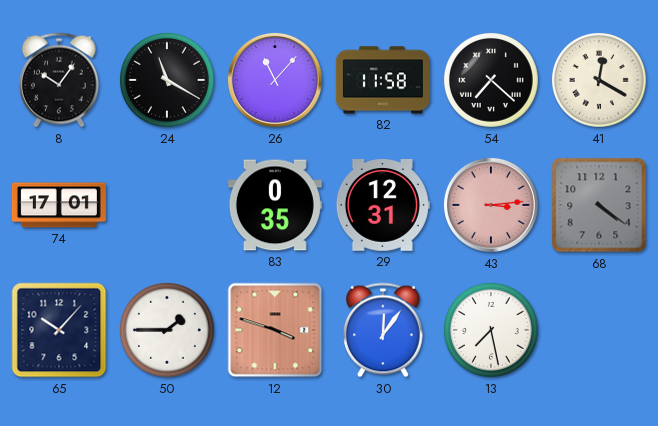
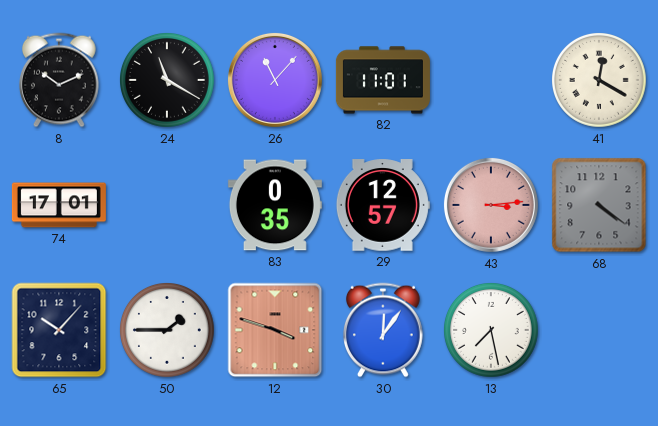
8: 10:06 -> 10:11 (60, 80)
82: 11:58 -> 11:01 (383, 80)
54: 7:22 -> none (492, 81)
29: 12:31 -> 12:57 (383, 205)
